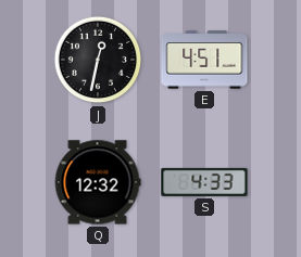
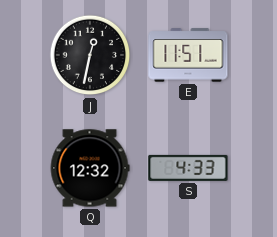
E: 4:51 -> 11:51 (188, 55)
